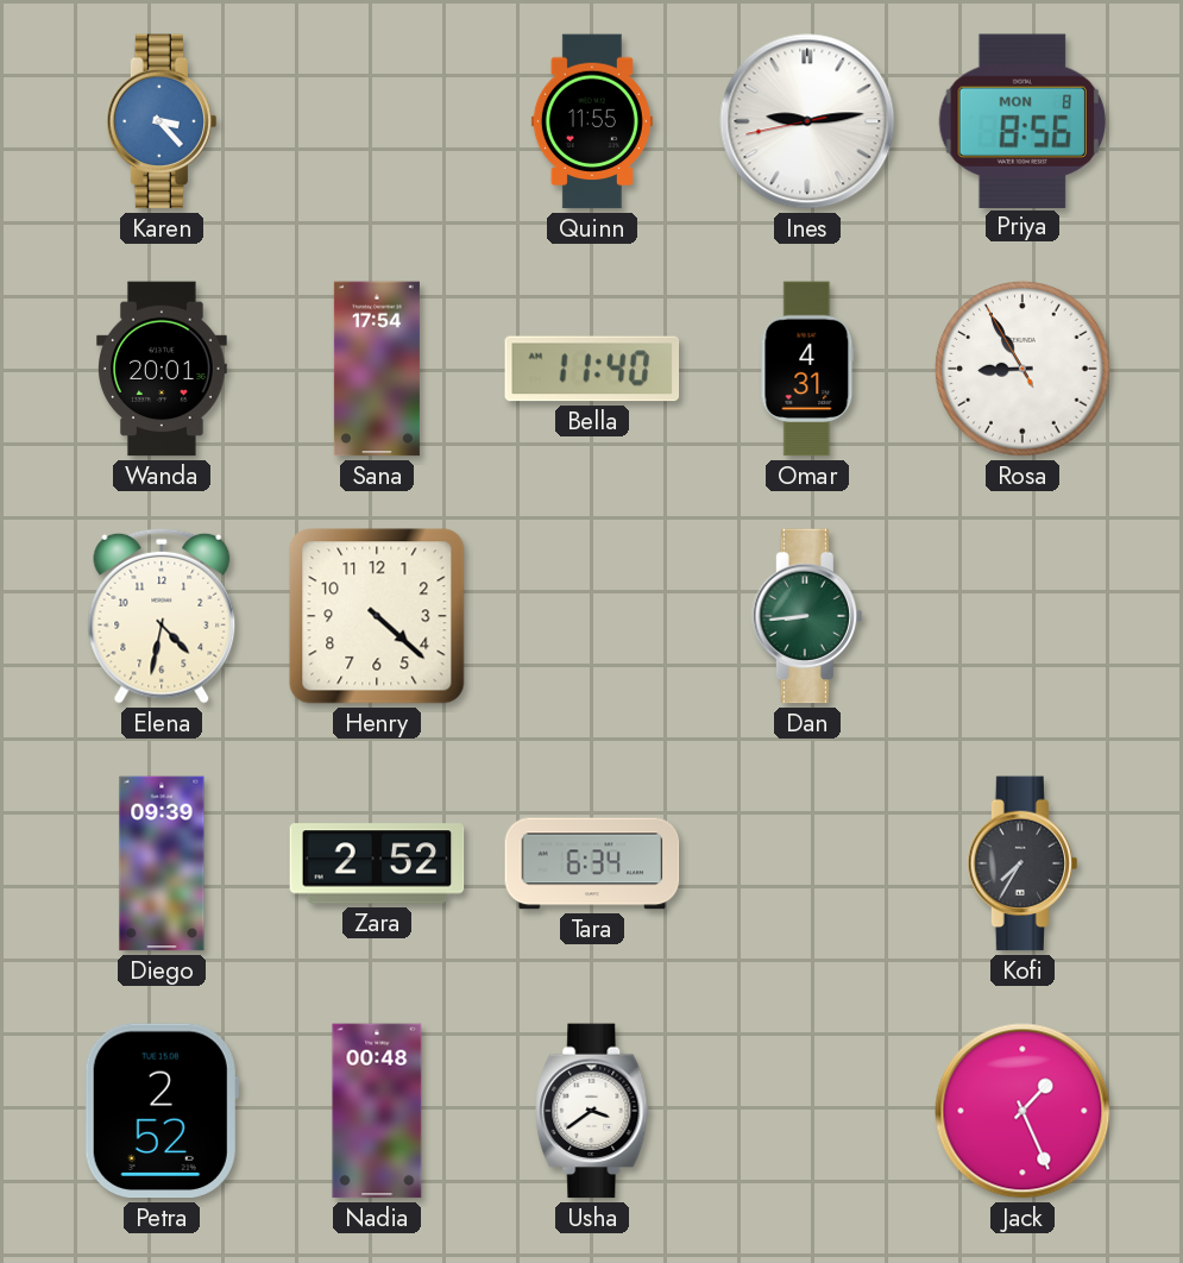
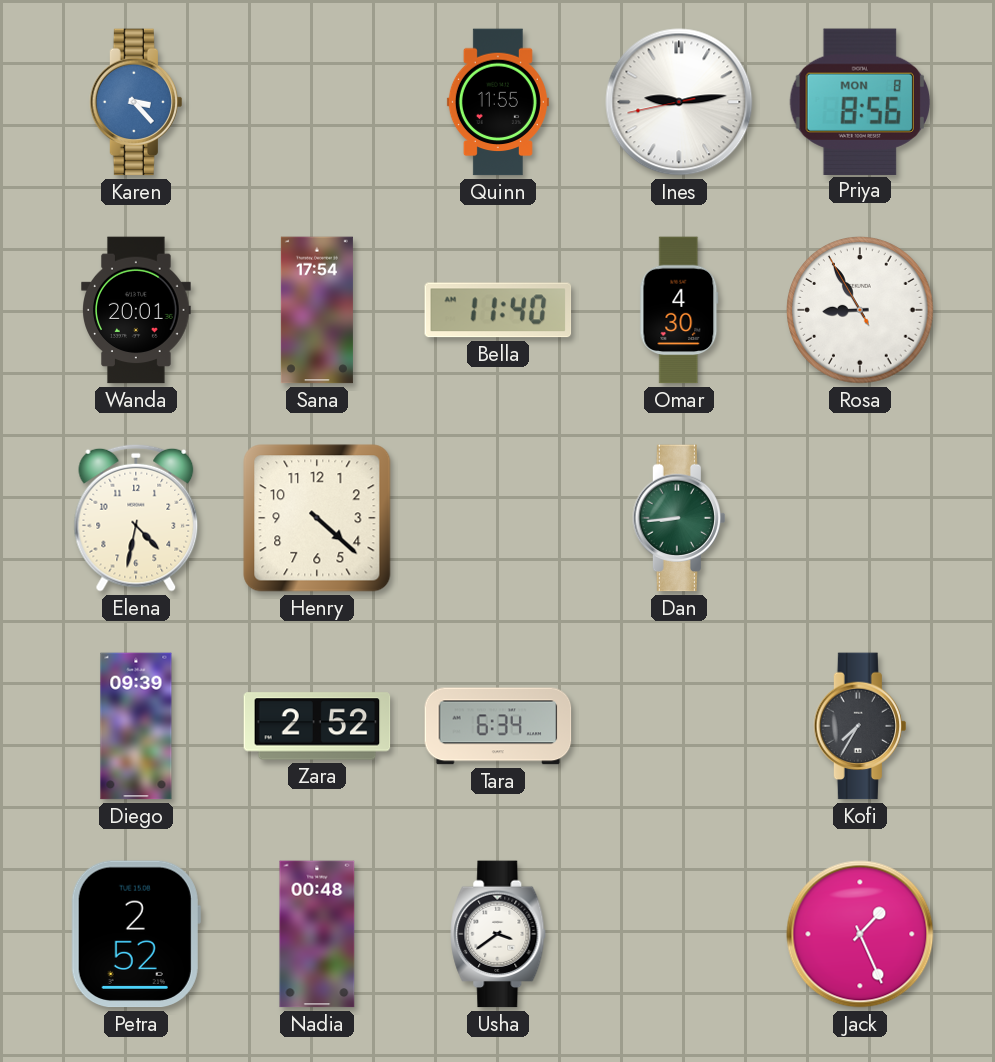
Omar: 4:31 -> 4:30 (679, 310)
